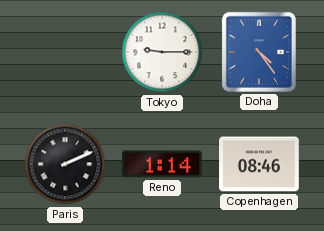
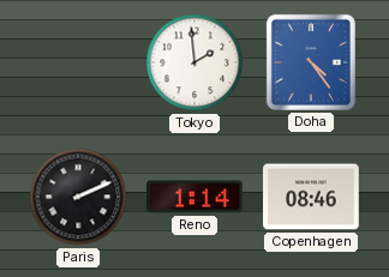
Tokyo: 9:15 -> 1:59 (194, 62)
